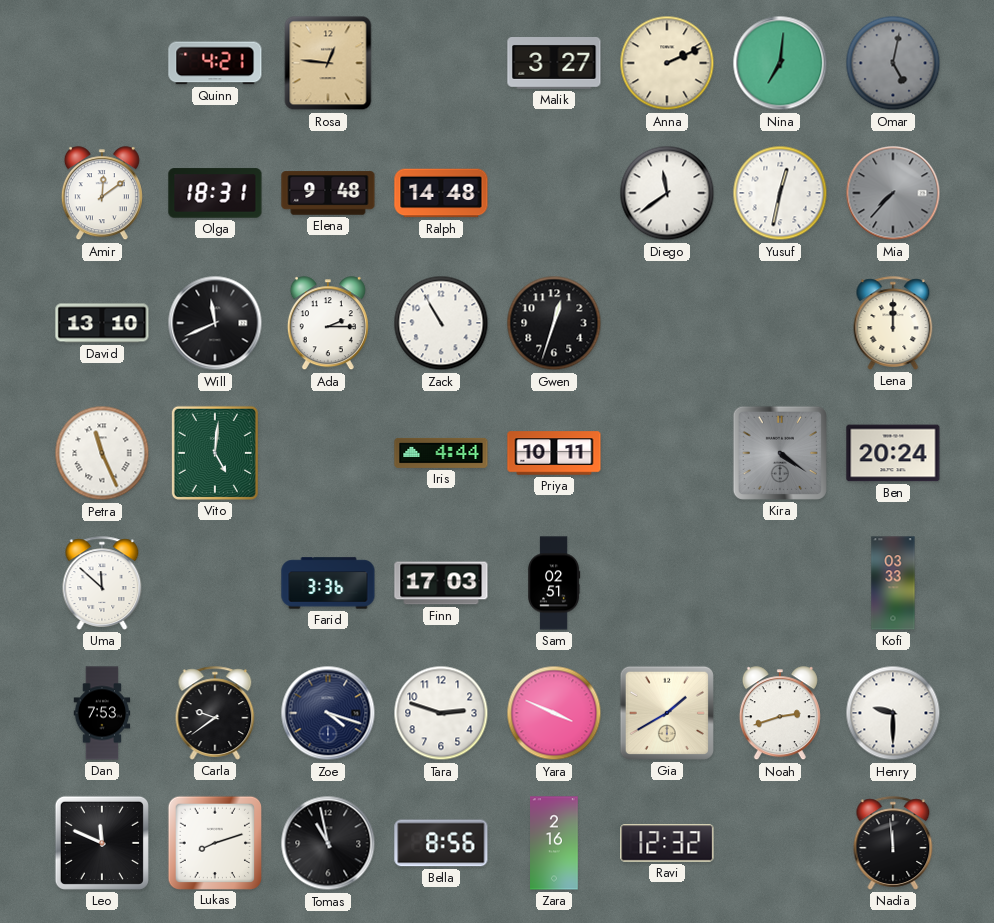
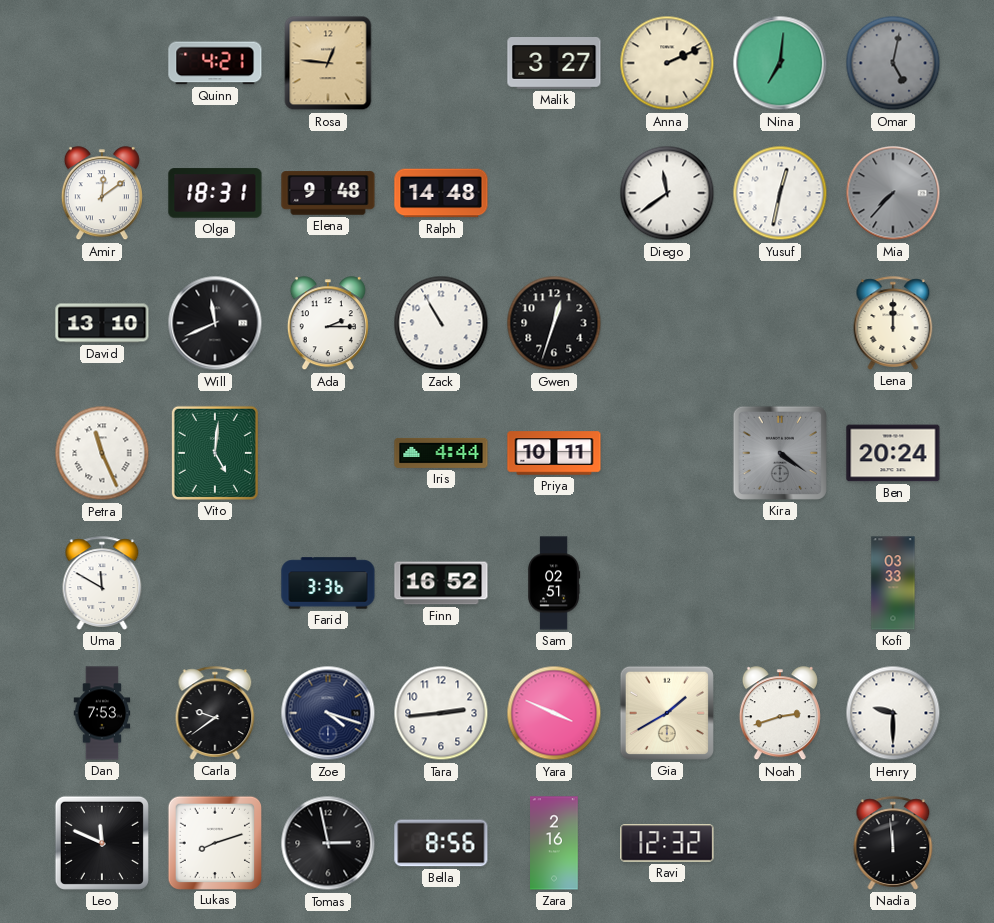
Uma: 11:52 -> 11:50 (102, 583)
Finn: 17:03 -> 16:52 (441, 583)
Tara: 2:48 -> 2:44 (441, 713)
Tomas: 10:58 -> 2:58 (328, 843)
